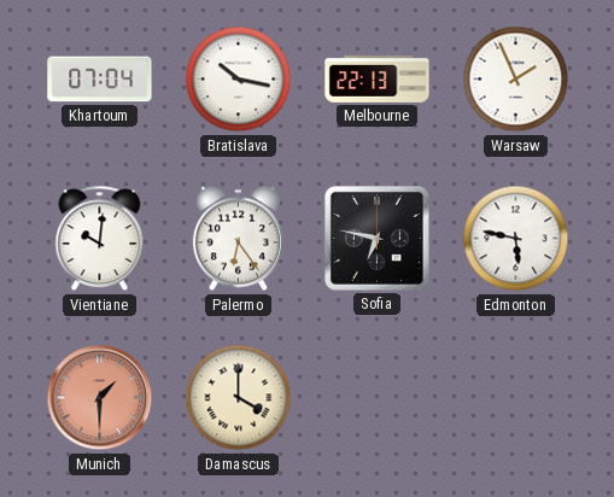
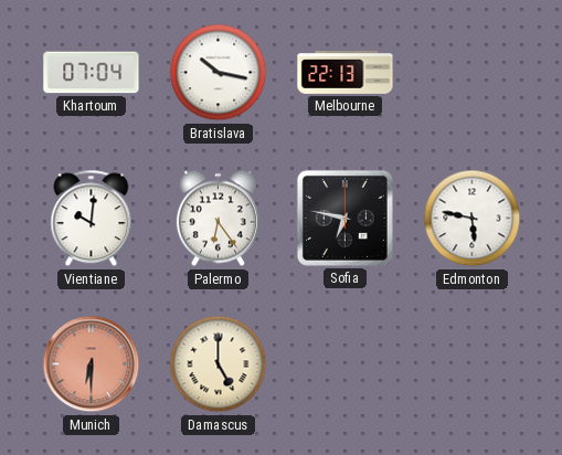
Warsaw: 1:56 -> none (516, 80)
Munich: 1:30 -> 6:30 (92, 364)
Damascus: 4:00 -> 5:00 (219, 364)
